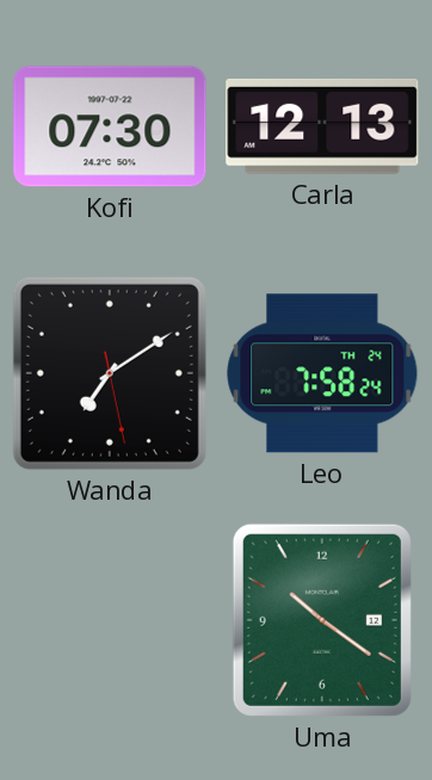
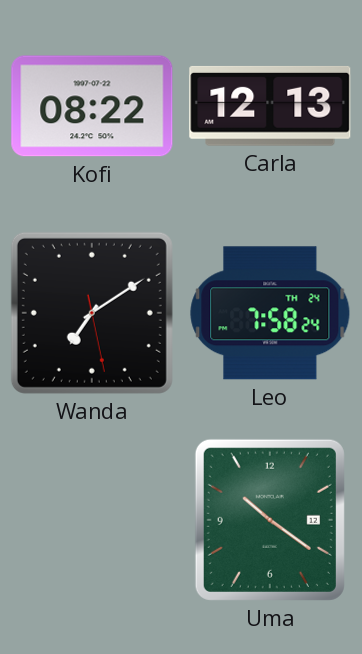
Kofi: 07:30 -> 08:22 (92, 106)
